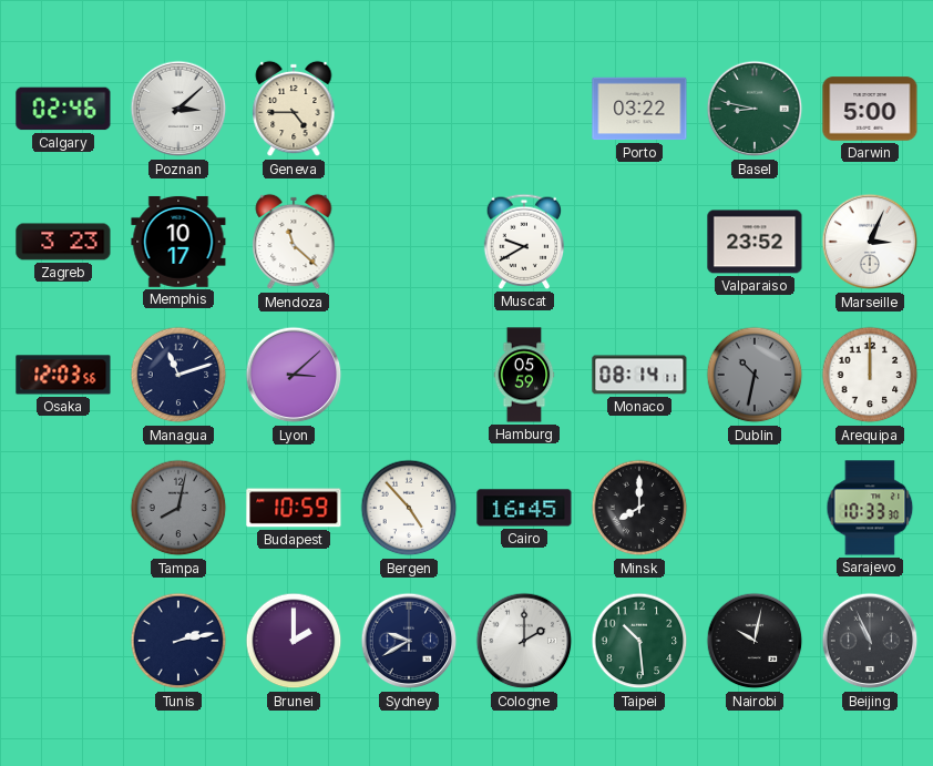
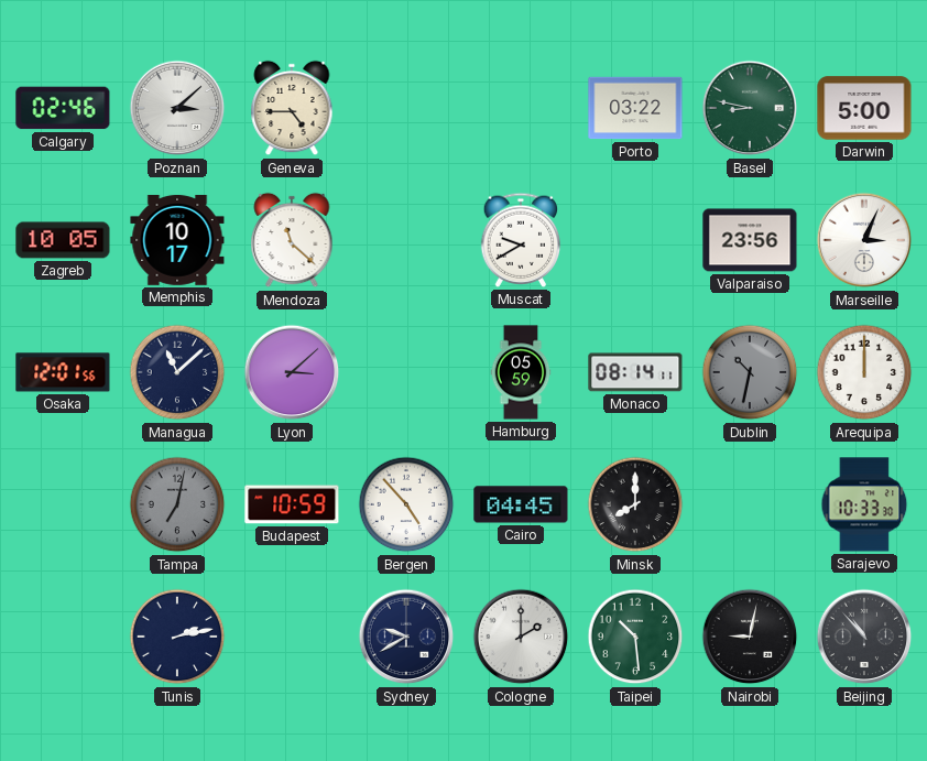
Zagreb: 3:23 -> 10:05 (63, 240)
Valparaiso: 23:52 -> 23:56 (750, 240)
Osaka: 12:03 -> 12:01 (63, 372)
Managua: 11:12 -> 11:08 (177, 372)
Tampa: 8:02 -> 7:02 (177, 504)
Cairo: 16:45 -> 04:45 (521, 504)
Brunei: 2:00 -> none (294, 641)
Nairobi: 10:02 -> 9:02 (750, 637)
Beijing: 10:56 -> 10:53 (864, 637)
